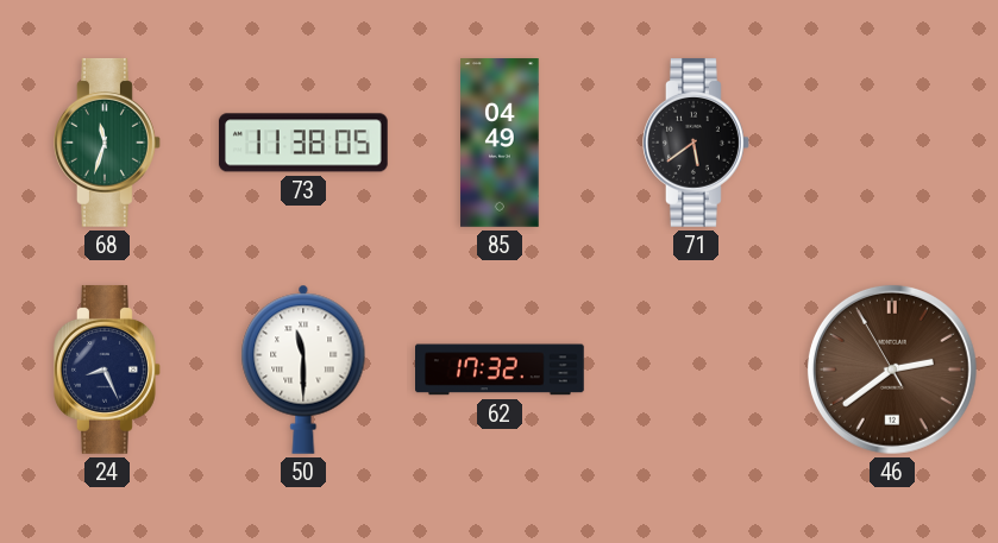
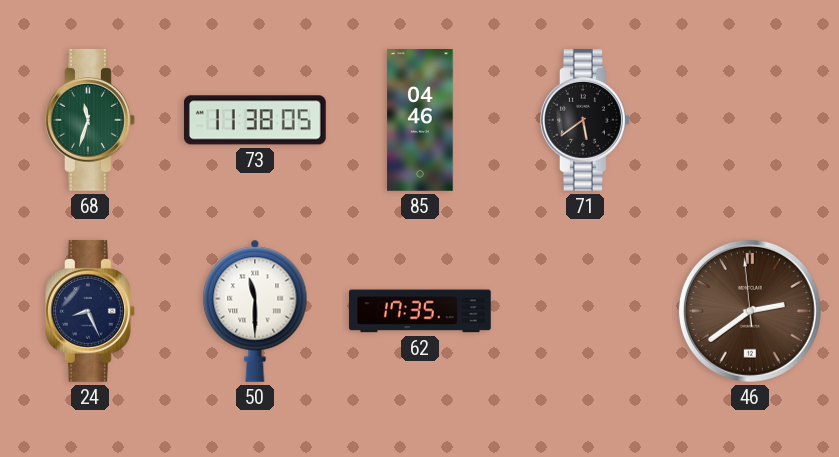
85: 04:49 -> 04:46 (420, 121)
62: 17:32 -> 17:35 (421, 311)
46: 2:38:55 -> 2:38:59 (750, 311)
